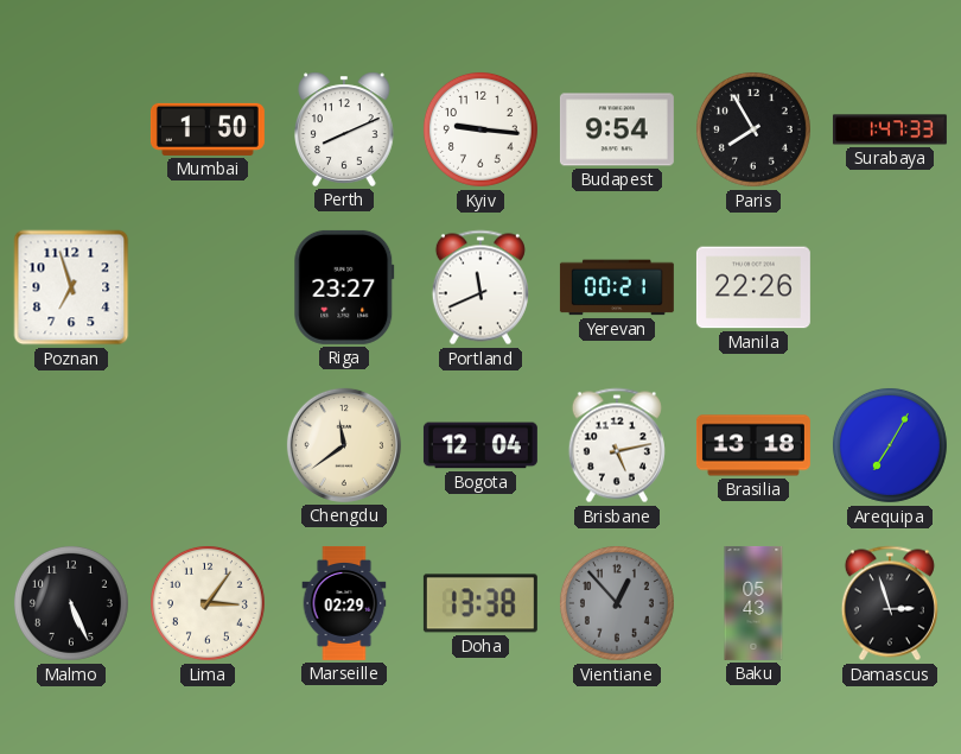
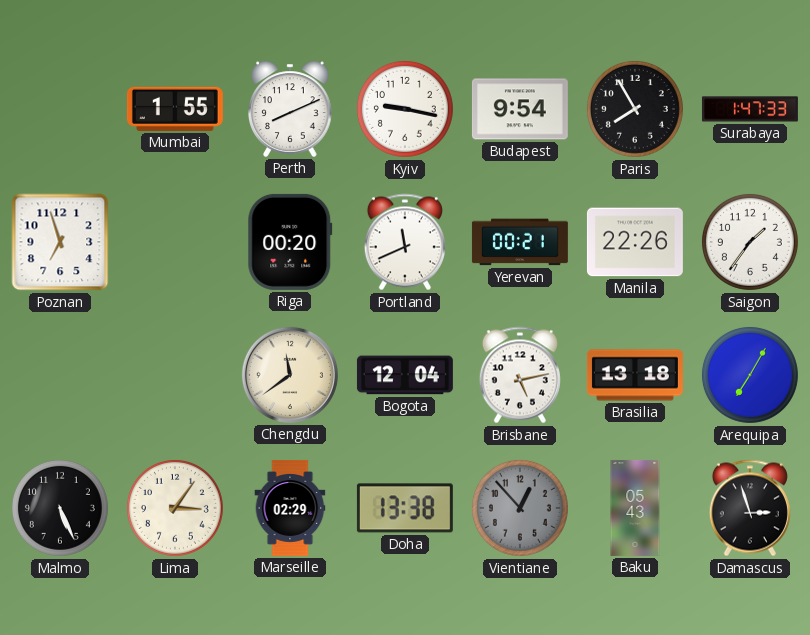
Mumbai: 1:50 -> 1:55 (175, 109)
Kyiv: 9:16 -> 9:17 (405, 109)
Riga: 23:27 -> 00:20 (290, 242)
Saigon: none -> 1:36 (750, 242)
